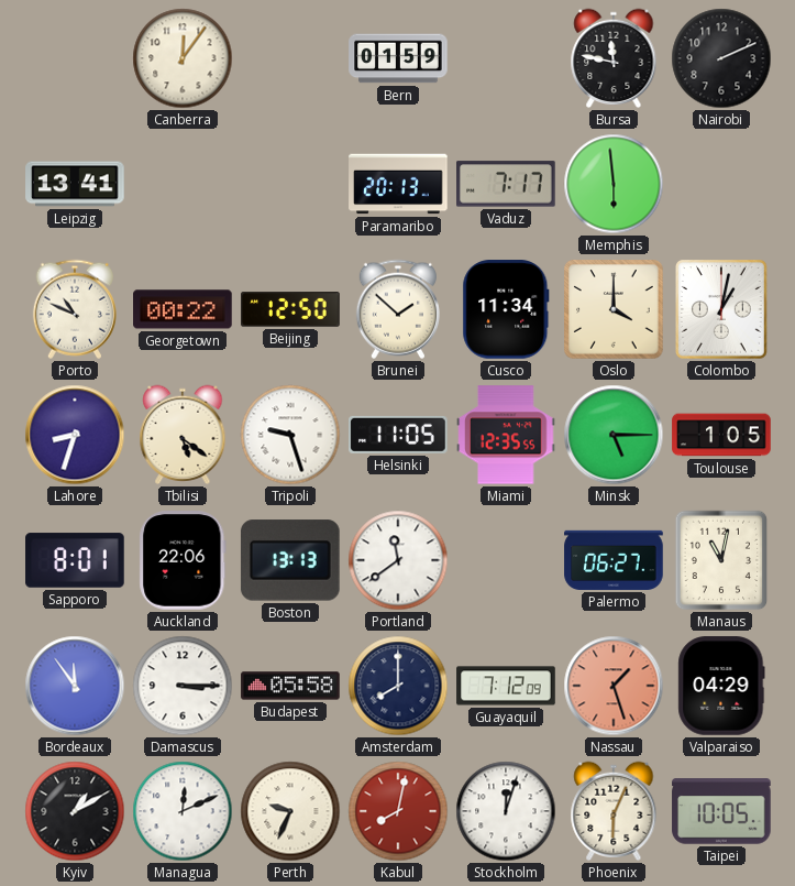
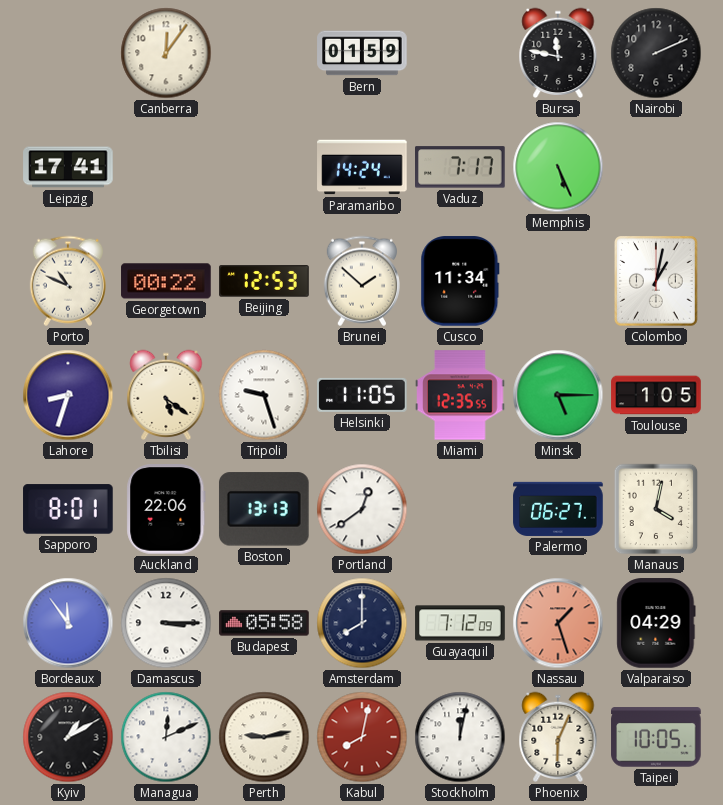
Leipzig: 13:41 -> 17:41 (68, 167)
Paramaribo: 20:13 -> 14:24 (362, 167)
Memphis: 5:59 -> 5:26 (558, 167)
Beijing: 12:50 -> 12:53 (264, 281)
Oslo: 4:00 -> none (614, 309)
Portland: 11:39 -> 12:39 (362, 509)
Manaus: 11:02 -> 4:02 (656, 509)
Perth: 9:34 -> 9:13 (264, 737)
Stockholm: 12:03 -> 12:02 (460, 737)
